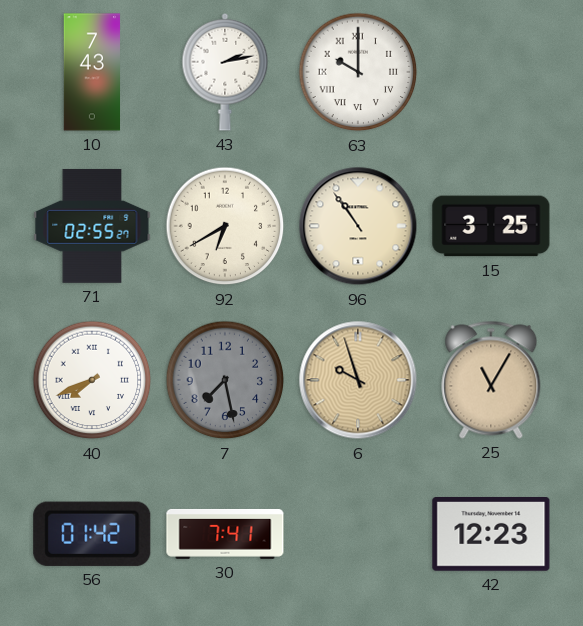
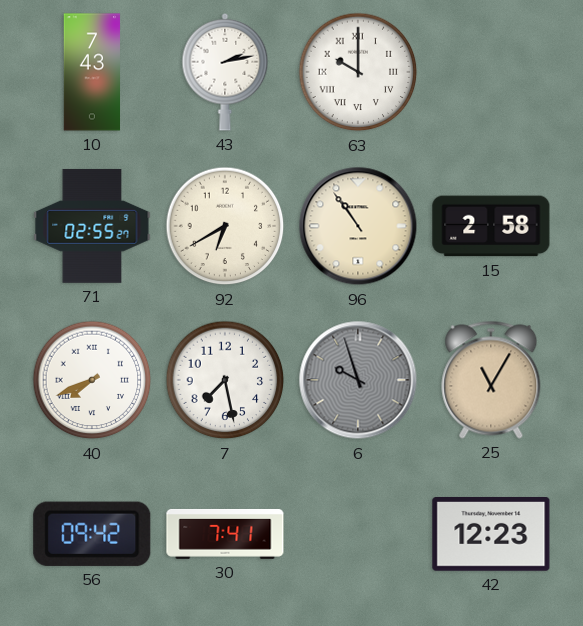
15: 3:25 -> 2:58 (491, 226)
7 dial: grey -> white (225, 380)
6 dial: champagne -> grey (358, 380)
56: 01:42 -> 09:42 (92, 534)
